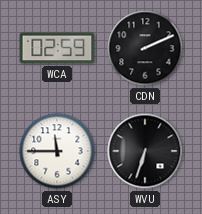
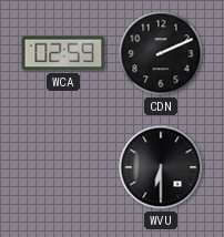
ASY: 11:45 -> none (57, 151)
WVU: 6:33 -> 6:30 (161, 167)
